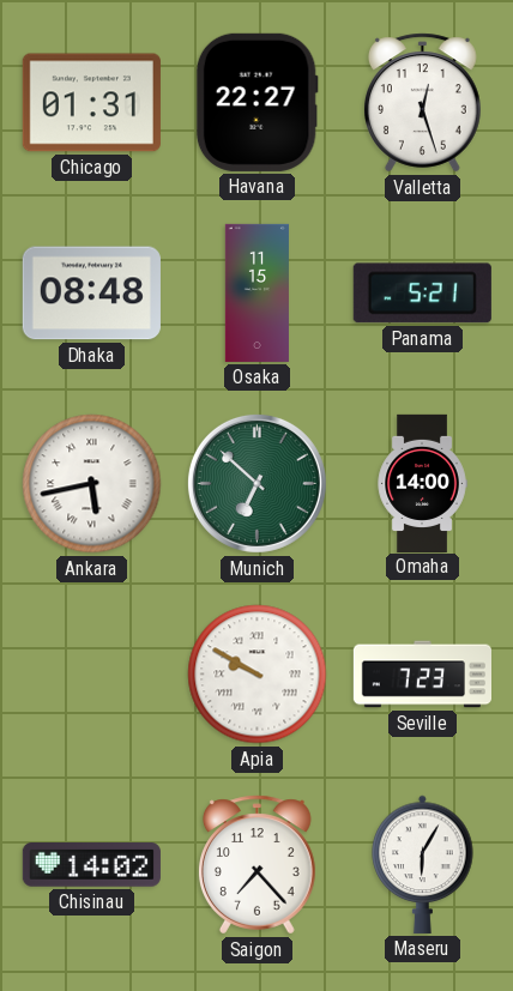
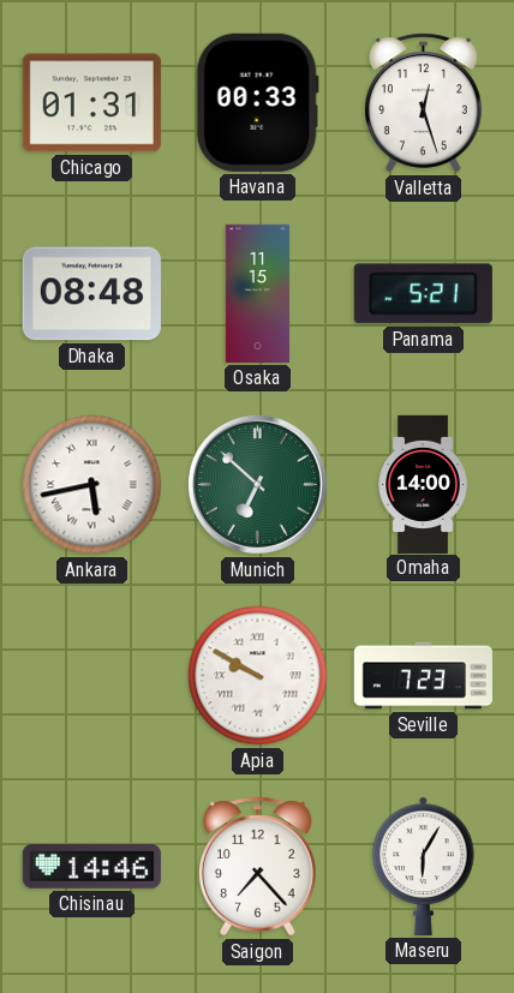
Havana: 22:27 -> 00:33 (257, 102)
Chisinau: 14:02 -> 14:46 (91, 867)
